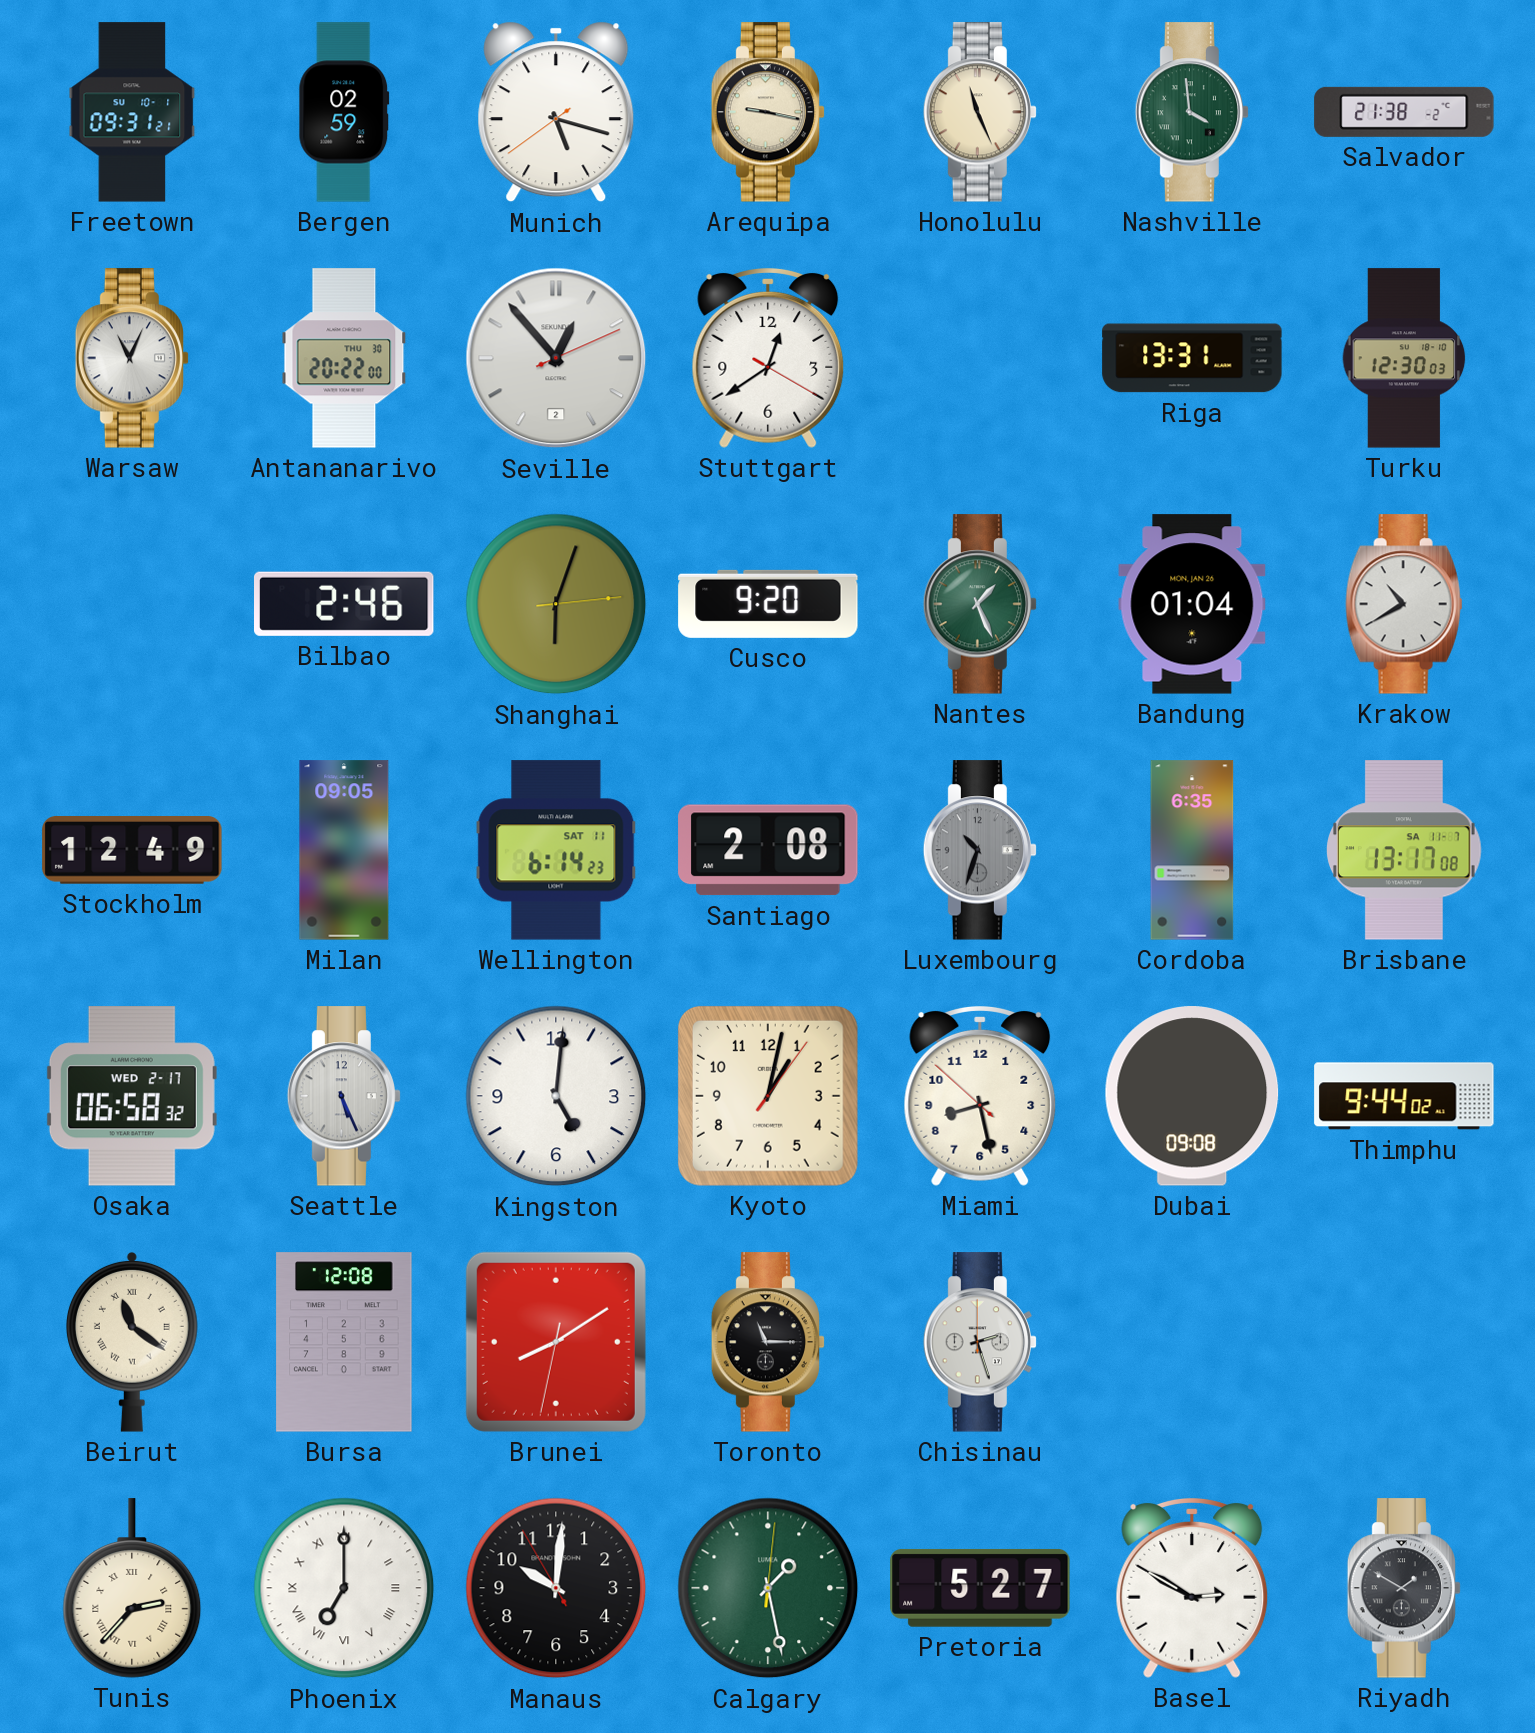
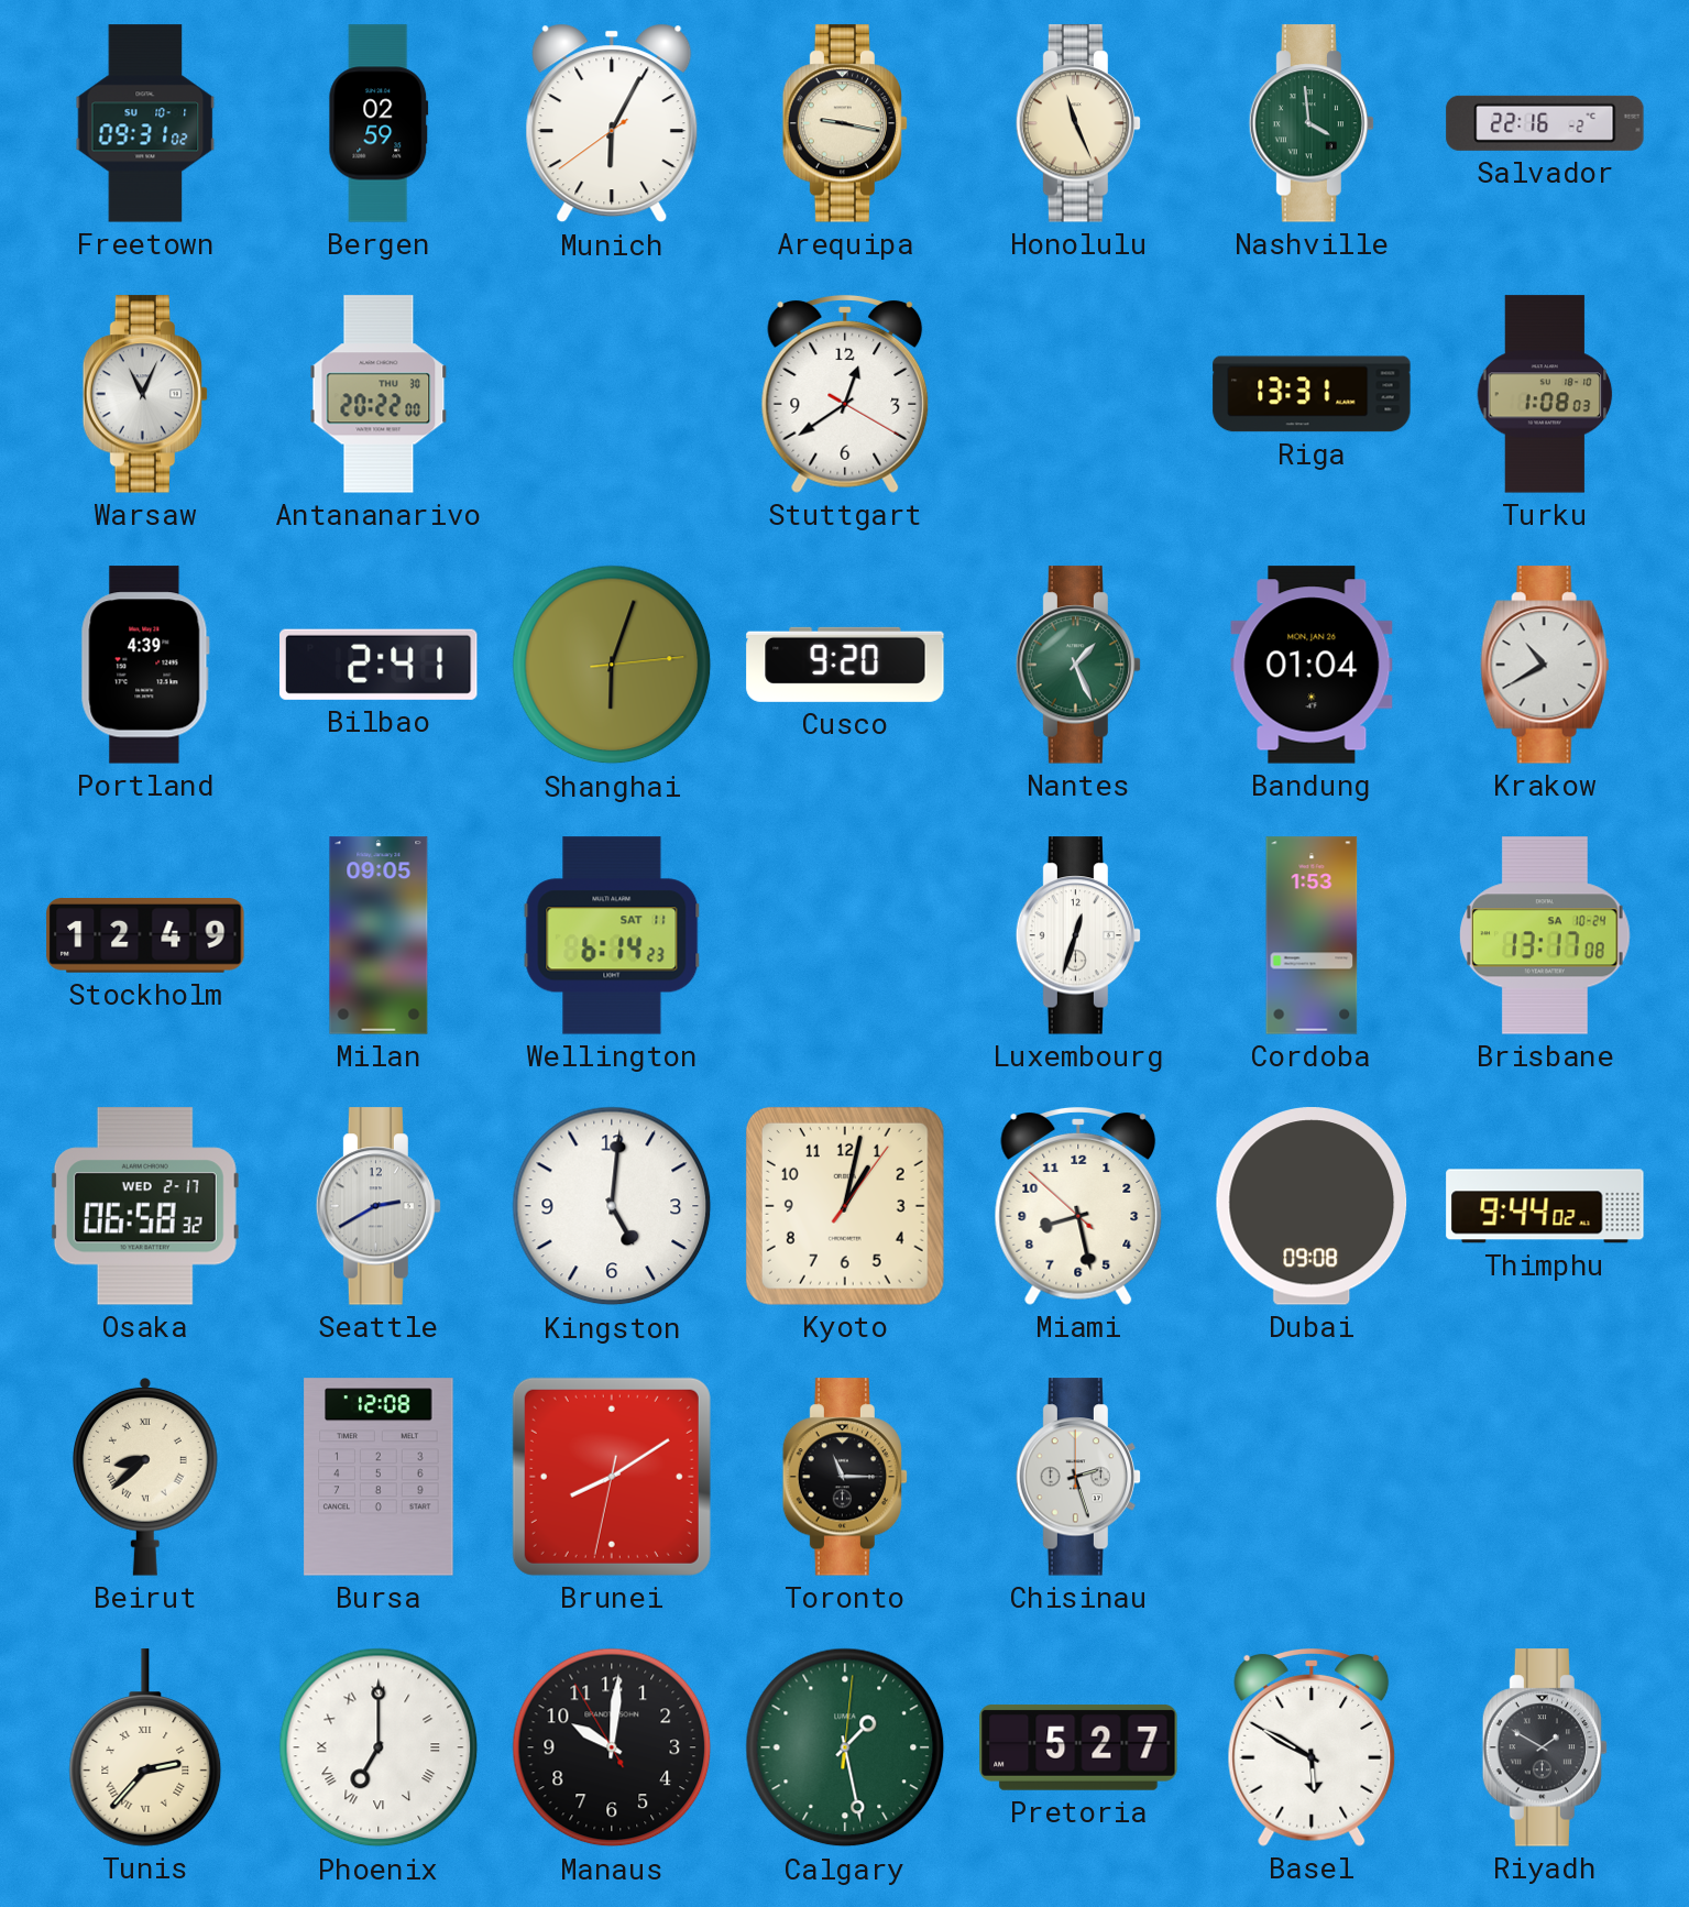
Freetown: 09:31:21 -> 09:31:02 (145, 123)
Munich: 5:17 -> 6:04 (612, 123)
Salvador: 21:38 -> 22:16 (1545, 123)
Seville: 12:53 -> none (556, 358)
Turku: 12:30 -> 1:08 (1545, 394)
Portland: none -> 4:39 (145, 665)
Bilbao: 2:46 -> 2:41 (380, 665)
Santiago: 2:08 -> none (768, 850)
Luxembourg: 10:33 -> 12:33 (1078, 935)
Luxembourg dial: grey -> white (1078, 935)
Cordoba: 6:35 -> 1:53 (1312, 935)
Brisbane date: SA 11-7 -> SA 10-24 (1546, 935)
Seattle: 5:26 -> 2:40 (379, 1206)
Beirut: 11:21 -> 8:38 (145, 1477)
Basel: 2:50 -> 5:50 (1312, 1749)
